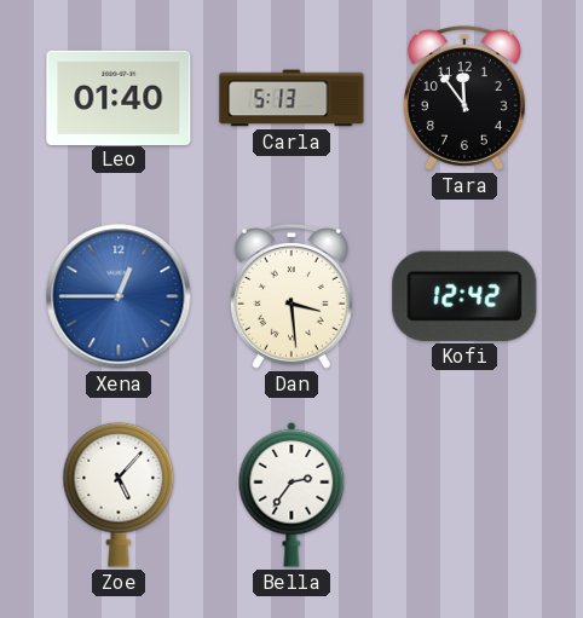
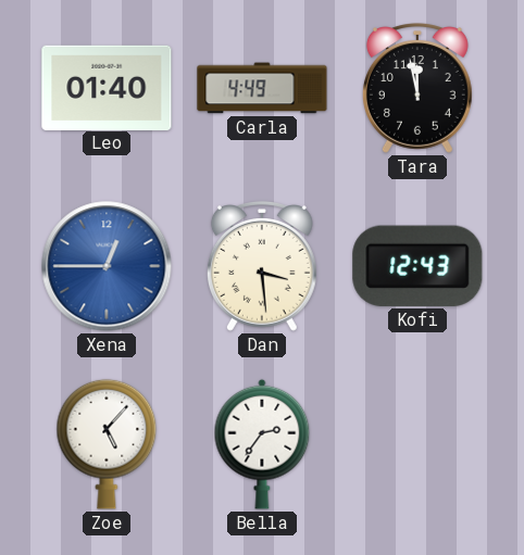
Carla: 5:13 -> 4:49 (262, 88)
Tara: 11:54 -> 11:58 (417, 89)
Kofi: 12:42 -> 12:43 (417, 266)
